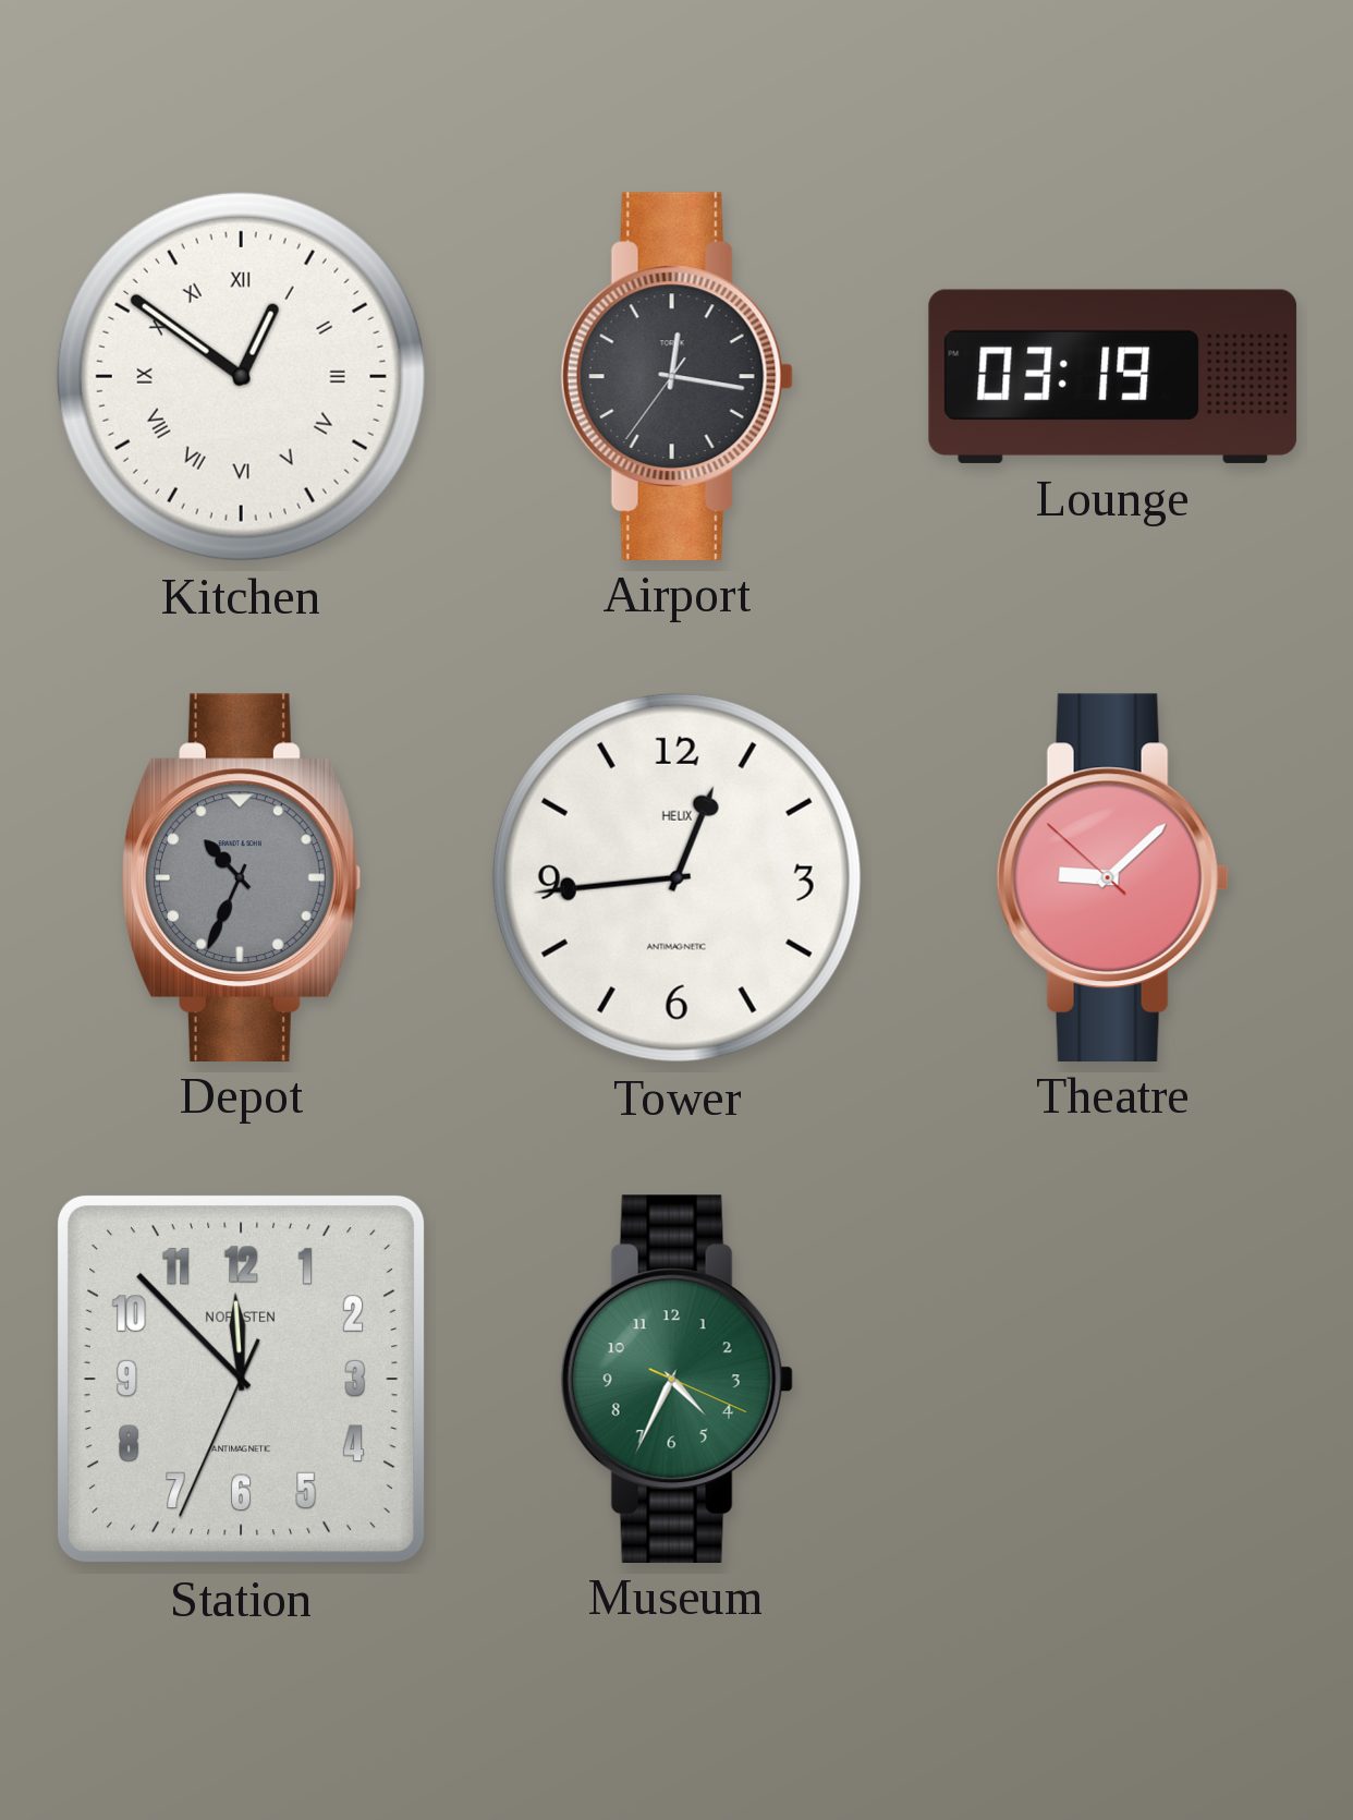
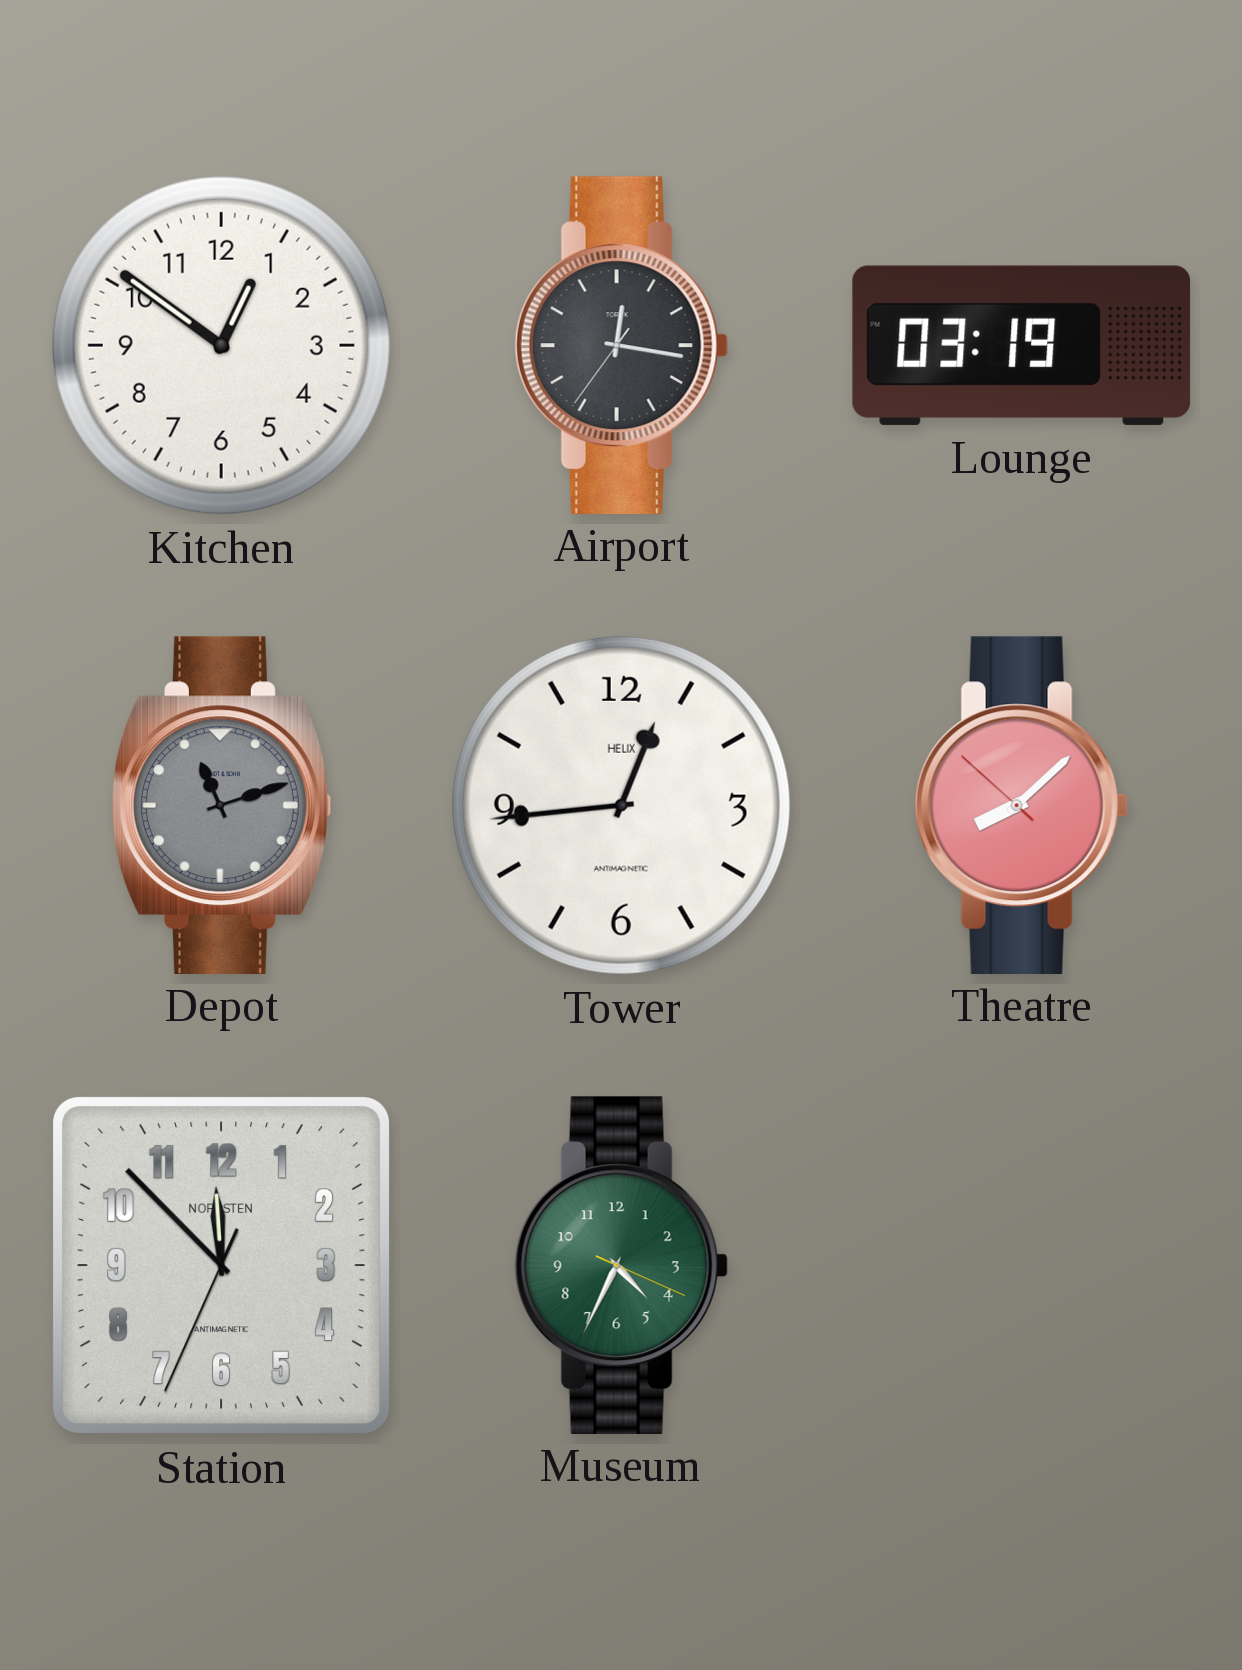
Kitchen numerals: Roman -> Arabic (221, 345)
Depot: 10:34 -> 11:12 (221, 805)
Theatre: 9:07 -> 8:07 (1021, 805)
